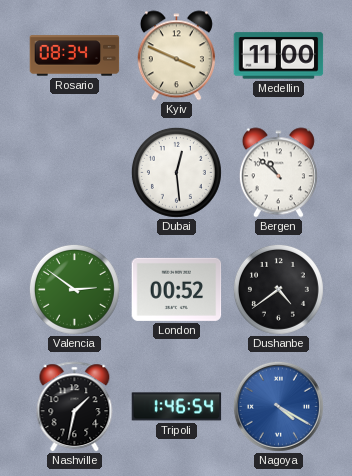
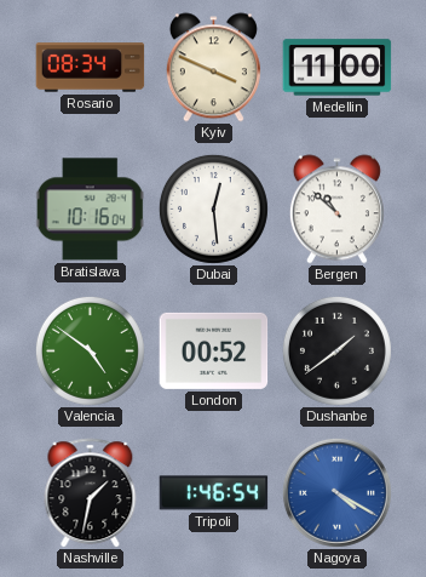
Bratislava: none -> 10:16 (90, 210)
Valencia: 2:51 -> 4:51 (90, 350)
Dushanbe: 4:39 -> 1:39 (336, 350)
